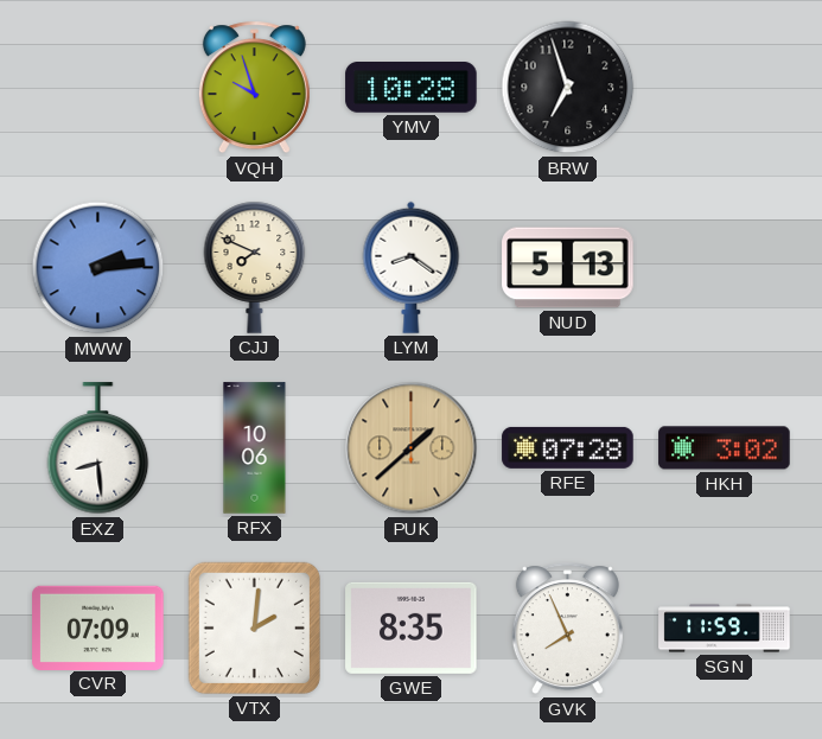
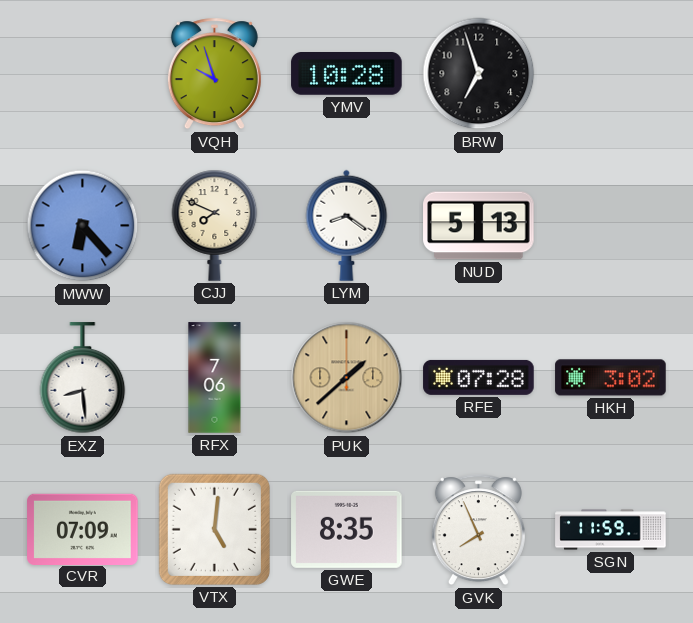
MWW: 2:14 -> 6:23 (83, 226)
RFX: 10:06 -> 7:06 (215, 378)
VTX: 2:01 -> 5:01 (214, 529)
